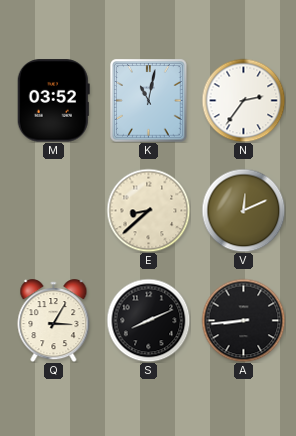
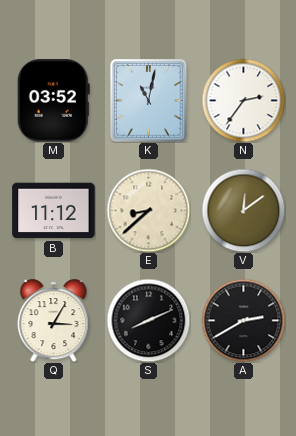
B: none -> 11:12 (54, 211)
V: 12:11 -> 12:09 (243, 210)
A: 8:44 -> 2:40 (243, 320)
